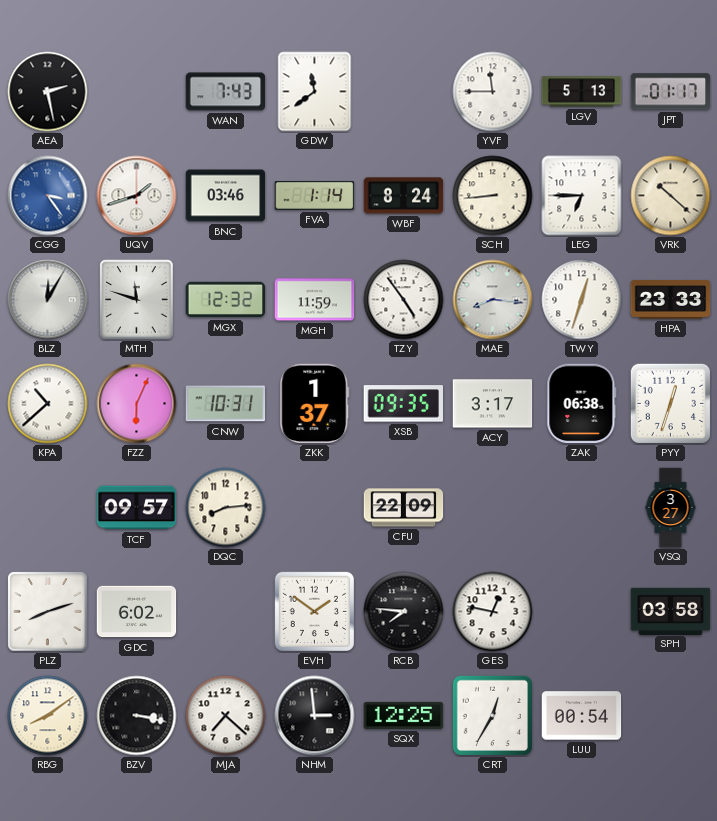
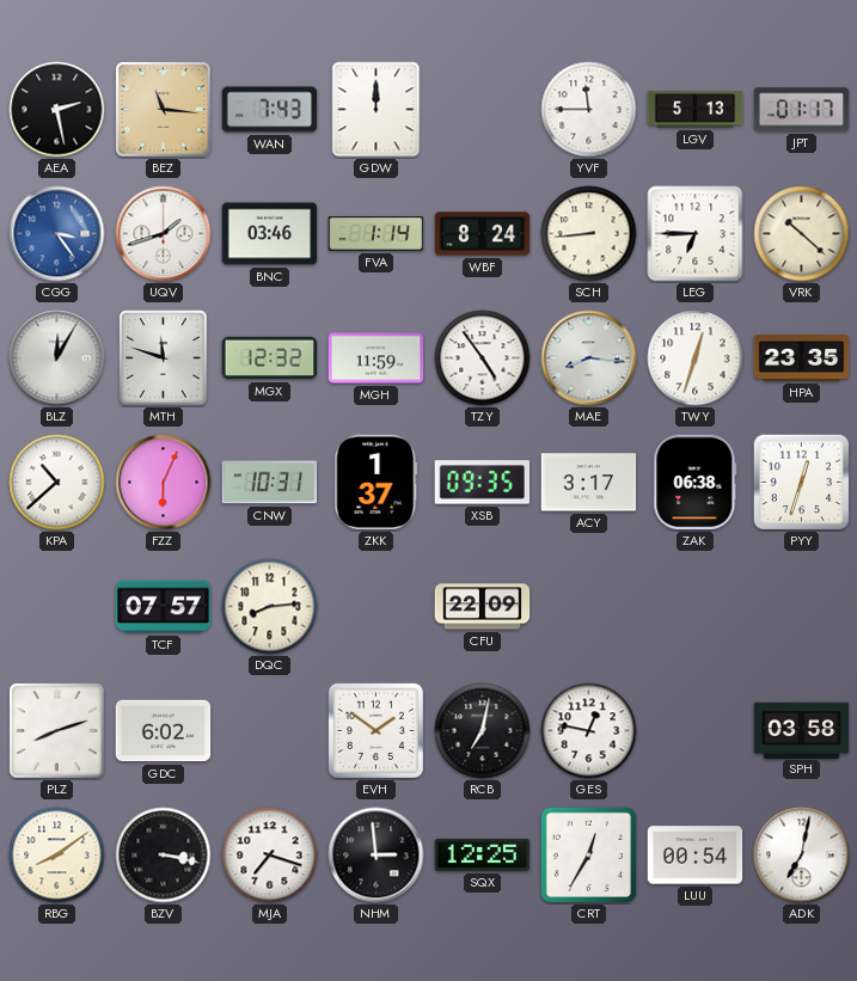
BEZ: none -> 11:16 (164, 110)
GDW: 11:39 -> 12:00 (377, 110)
HPA: 23:33 -> 23:35 (802, 357)
TCF: 09:57 -> 07:57 (164, 607)
VSQ: 3:27 -> none (671, 508)
RCB: 7:46 -> 7:02 (483, 731)
MJA: 7:22 -> 7:18 (270, 856)
ADK: none -> 7:02 (802, 856)
